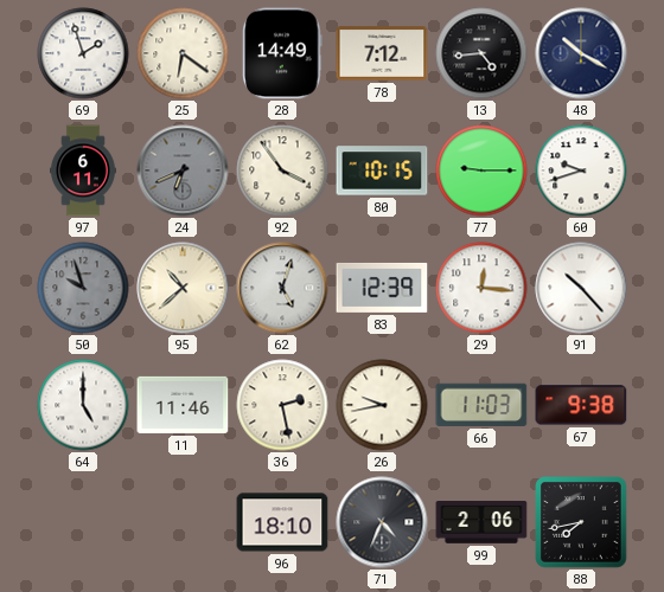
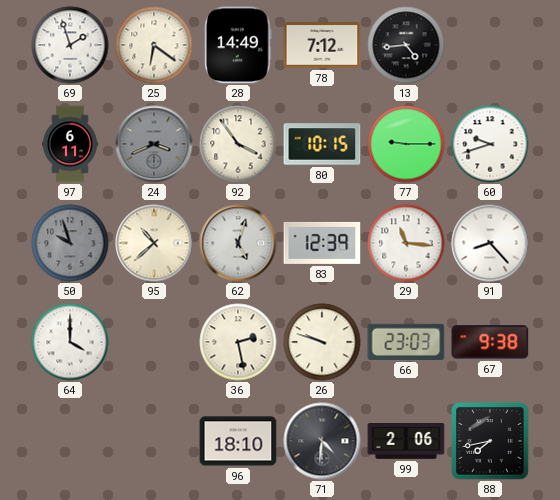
48: 10:20 -> none (581, 53)
24: 6:41 -> 3:41 (154, 144)
29: 12:16 -> 11:16 (406, 243)
91: 10:23 -> 8:23 (490, 243)
64: 5:00 -> 4:00 (70, 342)
11: 11:46 -> none (183, 405)
26: 9:43 -> 9:48 (322, 342)
66: 11:03 -> 23:03 (406, 342)
71: 4:34 -> 4:31 (322, 441)
